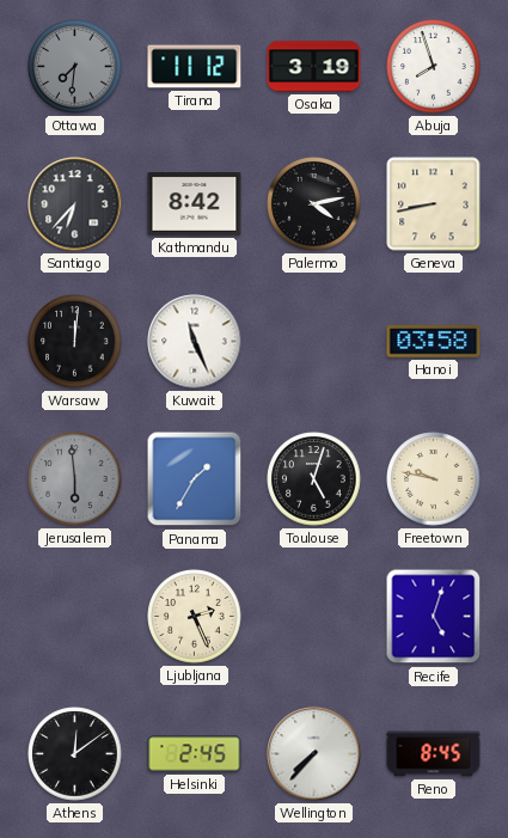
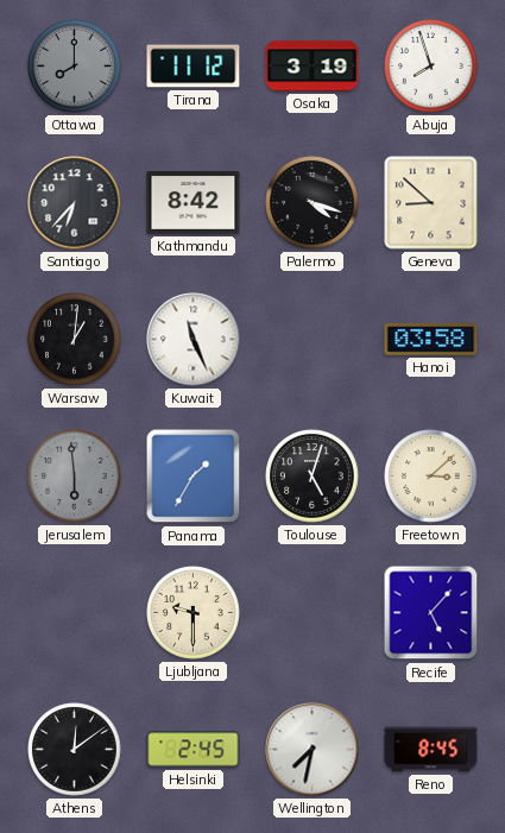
Ottawa: 7:31 -> 8:00 (75, 67)
Palermo: 4:13 -> 4:18 (313, 203)
Geneva: 8:43 -> 8:52 (431, 203)
Warsaw: 12:01 -> 1:01 (75, 340)
Freetown: 9:47 -> 3:08 (431, 477)
Ljubljana: 2:26 -> 9:30 (194, 613)
Recife: 5:03 -> 5:07 (431, 613)
Wellington: 7:37 -> 7:32 (313, 750)
